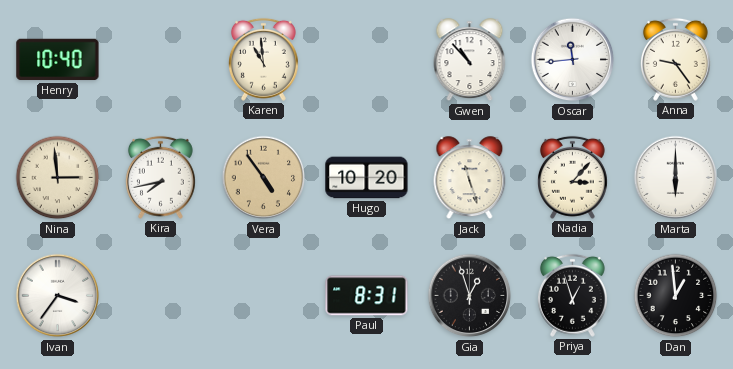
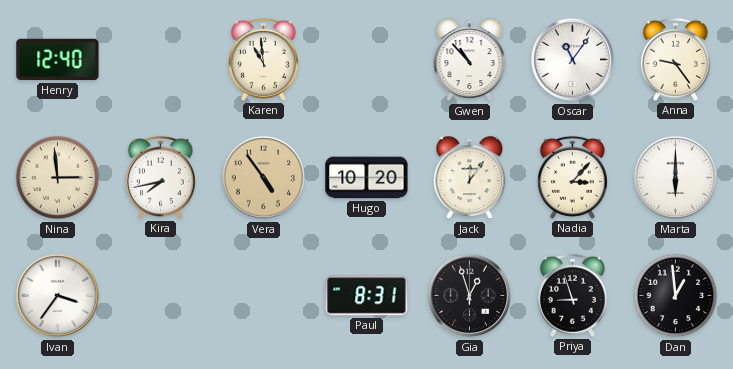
Henry: 10:40 -> 12:40 (58, 60)
Oscar: 11:44 -> 11:06 (573, 60)
Jack: 11:27 -> 12:06 (470, 178)
Priya: 12:57 -> 8:57 (572, 295)
